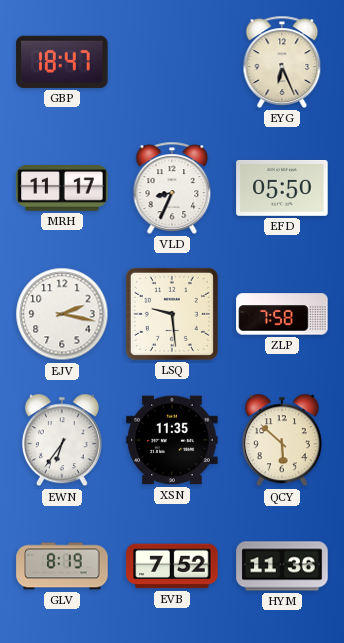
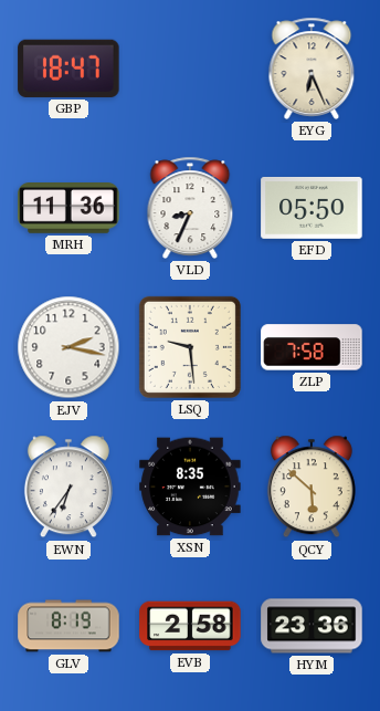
MRH: 11:17 -> 11:36 (68, 209)
XSN: 11:35 -> 8:35 (190, 487)
EVB: 7:52 -> 2:58 (190, 626)
HYM: 11:36 -> 23:36 (312, 626)
